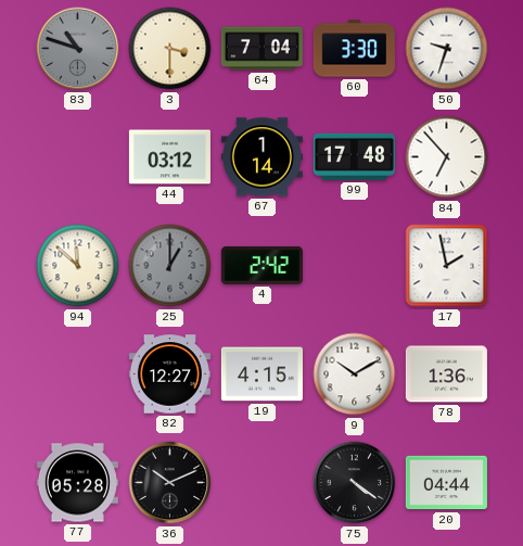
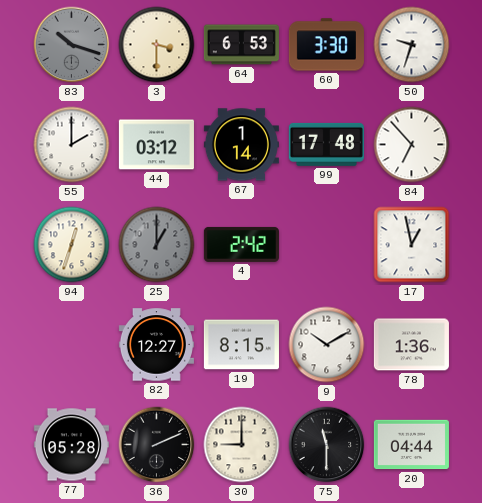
83: 10:48 -> 10:18 (72, 45)
64: 7:04 -> 6:53 (241, 45)
55: none -> 2:00 (72, 145)
94: 11:52 -> 12:33 (72, 245)
17: 1:58 -> 12:58 (412, 245)
19: 4:15 -> 8:15 (241, 345)
36: 10:11 -> 2:11 (157, 445)
30: none -> 9:00 (242, 445)
75: 4:21 -> 11:30 (327, 445)
